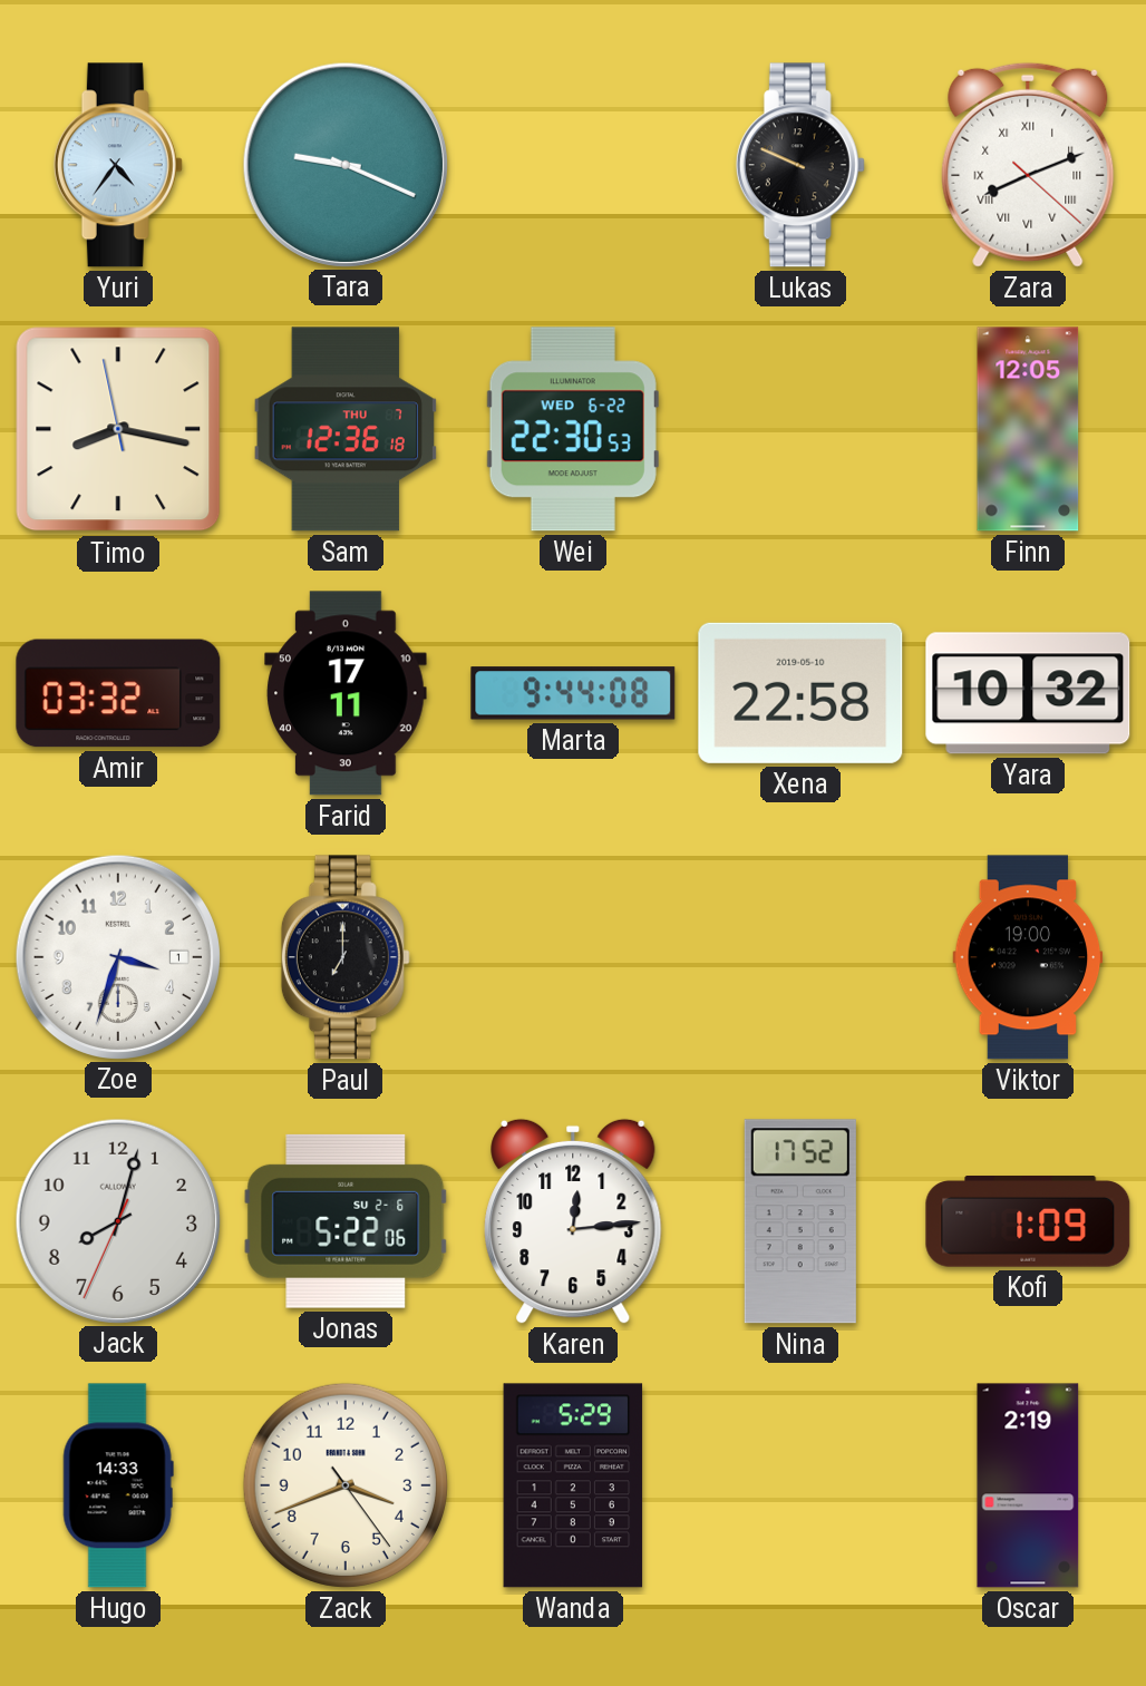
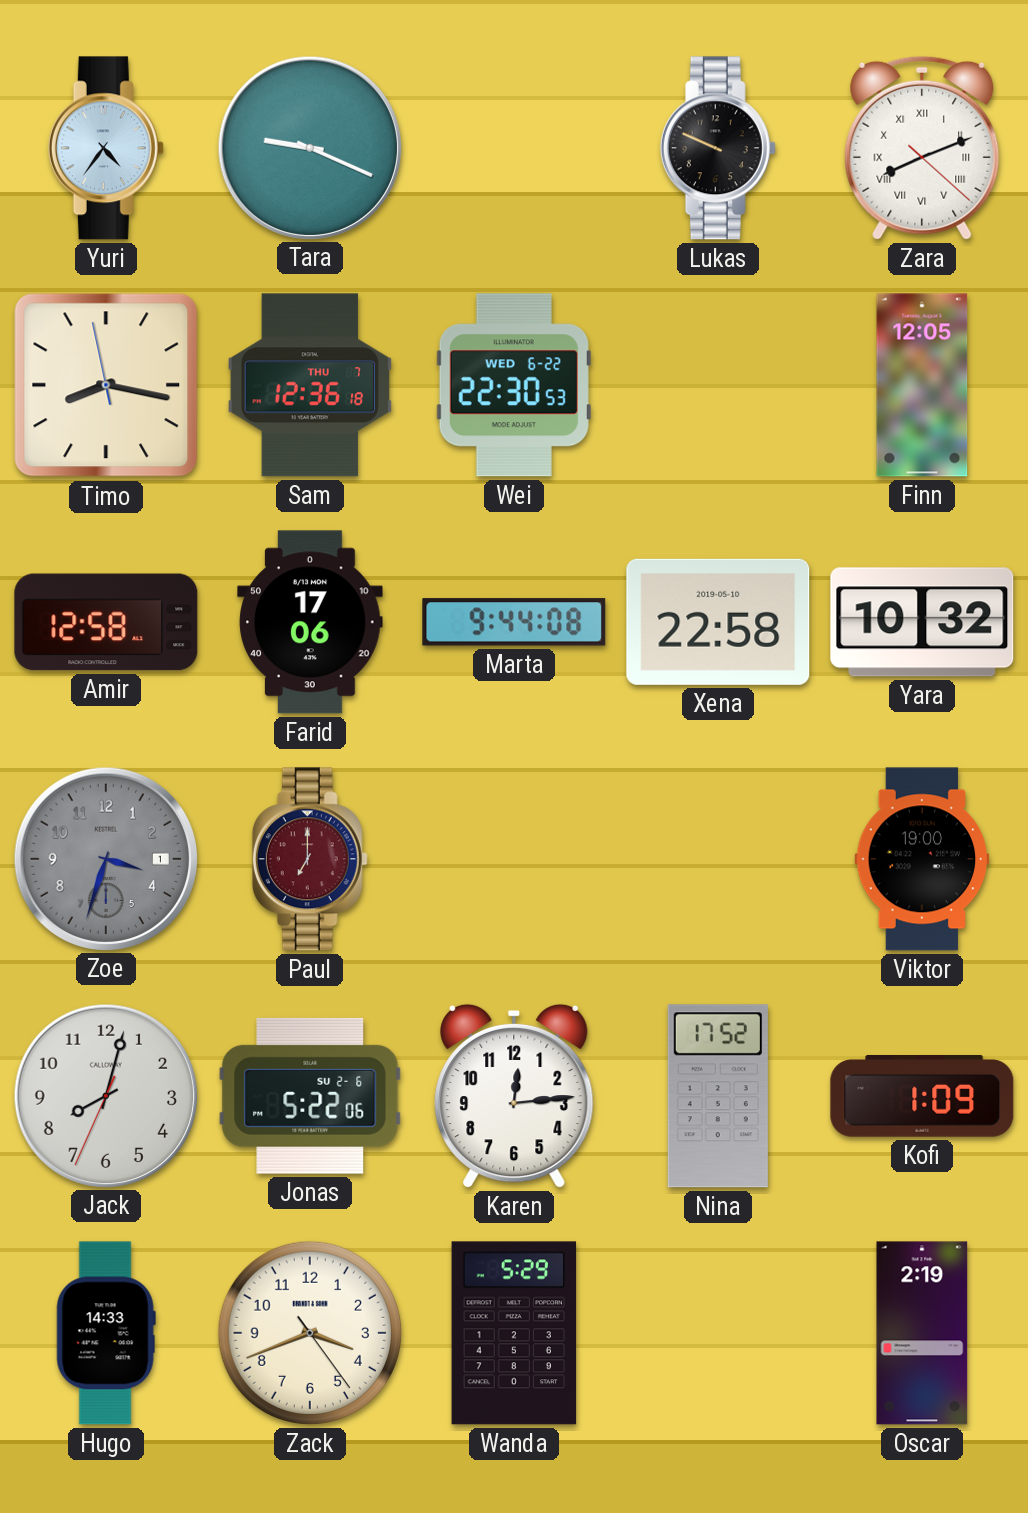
Amir: 03:32 -> 12:58 (106, 622)
Farid: 17:11 -> 17:06 (310, 622)
Zoe dial: white -> grey (105, 858)
Paul dial: black -> burgundy (310, 859)
